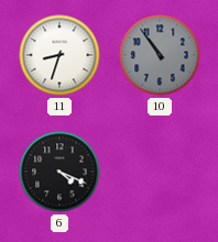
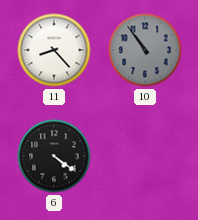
11: 8:33 -> 8:23 (54, 50)
6: 4:19 -> 4:21 (54, 156)
